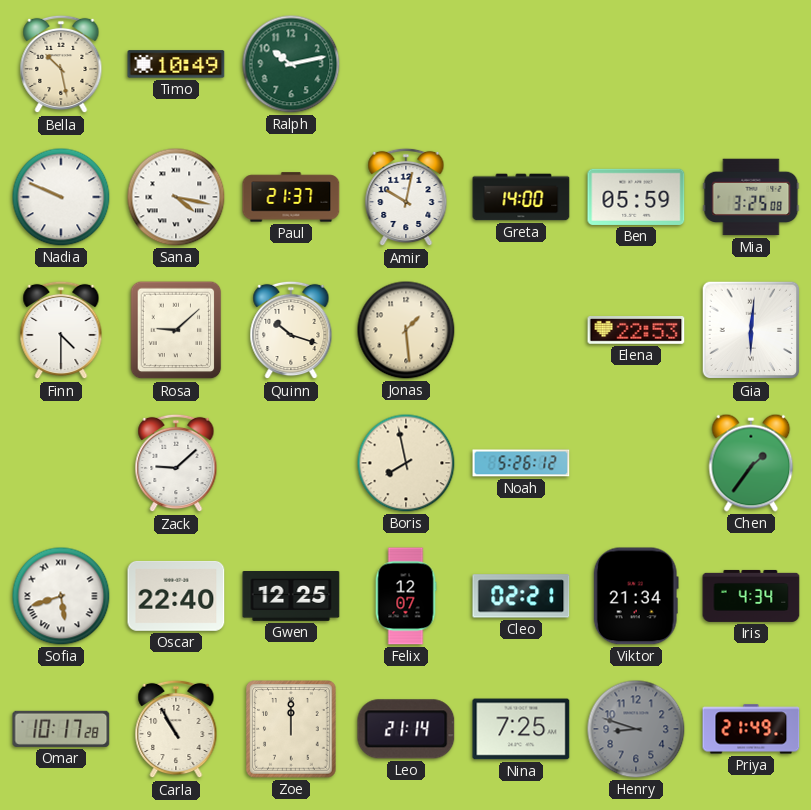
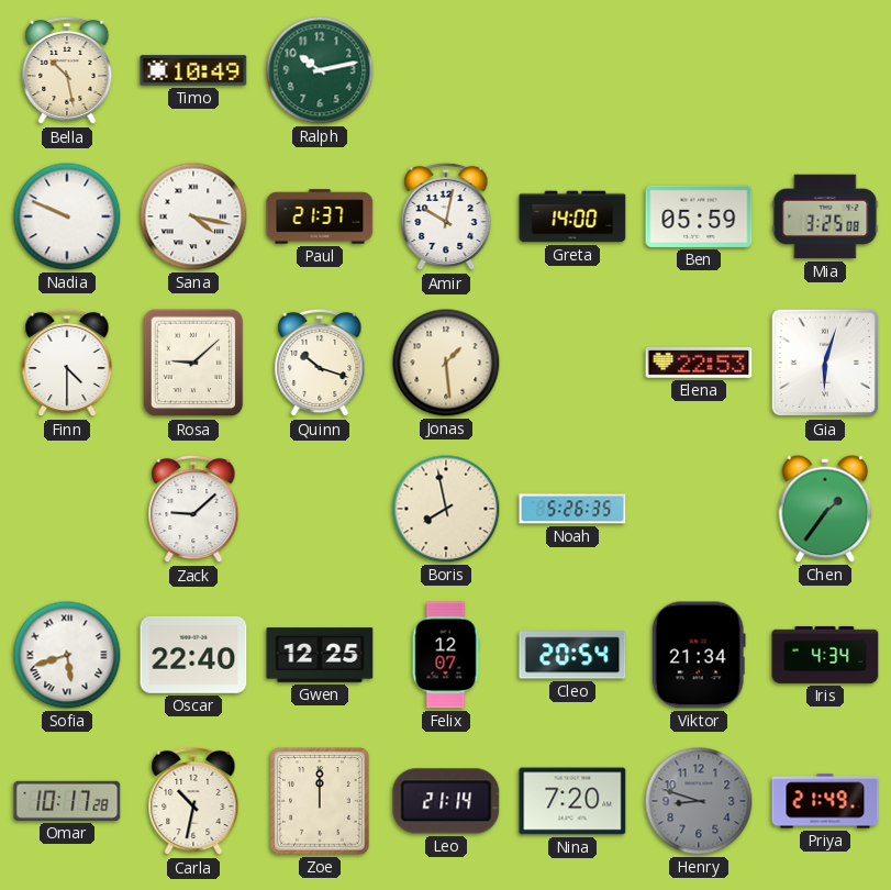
Gia: 6:01 -> 6:03 (825, 363)
Noah: 5:26:12 -> 5:26:35 (572, 509)
Cleo: 02:21 -> 20:54 (572, 655)
Carla: 10:55 -> 10:32 (193, 801)
Nina: 7:25 -> 7:20 (572, 801)
